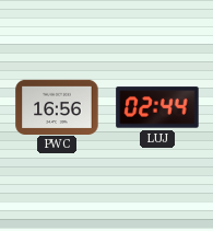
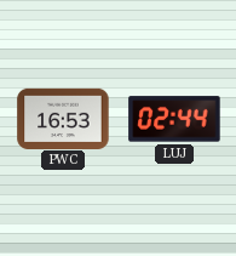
PWC: 16:56 -> 16:53 (63, 118)
